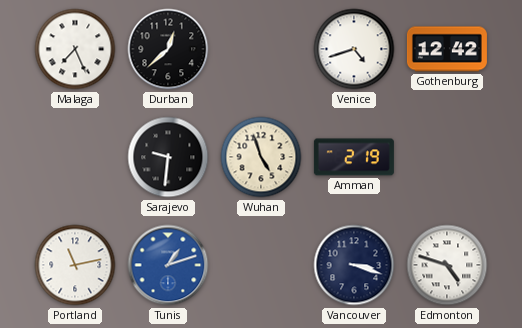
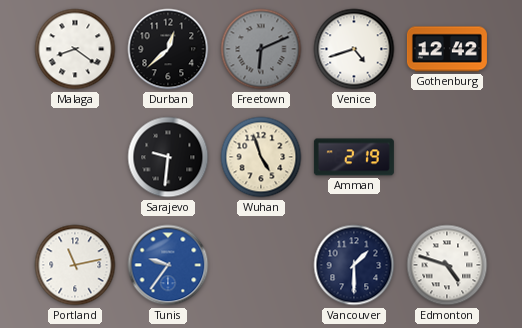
Malaga: 7:26 -> 8:21 (75, 49)
Freetown: none -> 6:11 (261, 49)
Tunis: 1:12 -> 9:36 (168, 265)
Vancouver: 3:18 -> 1:30 (354, 265)
